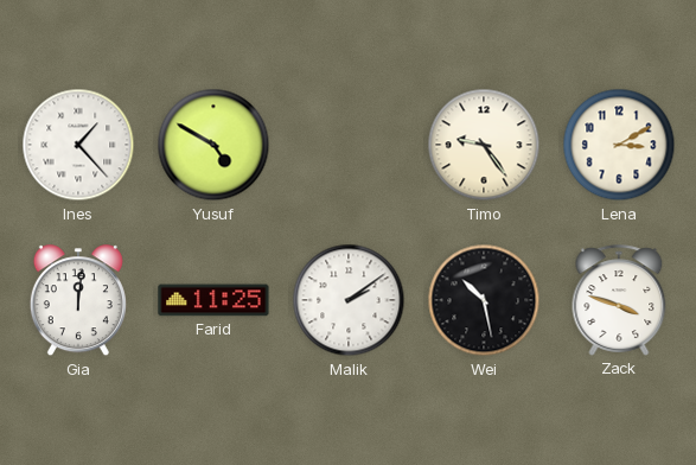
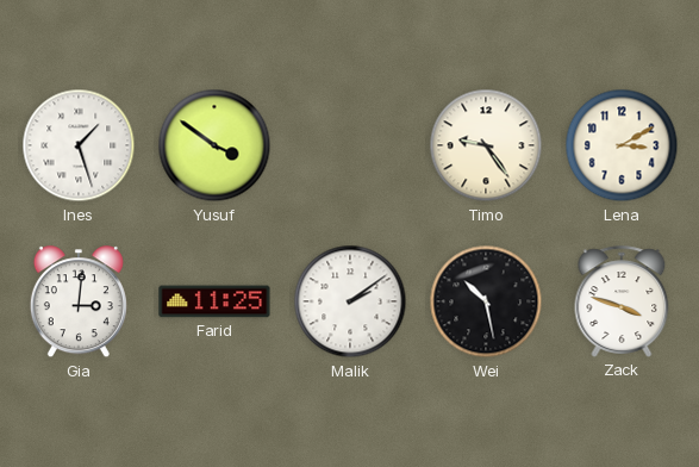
Ines: 1:23 -> 1:27 (79, 145)
Yusuf: 4:50 -> 3:51 (214, 145)
Gia: 12:01 -> 3:01 (79, 303)
